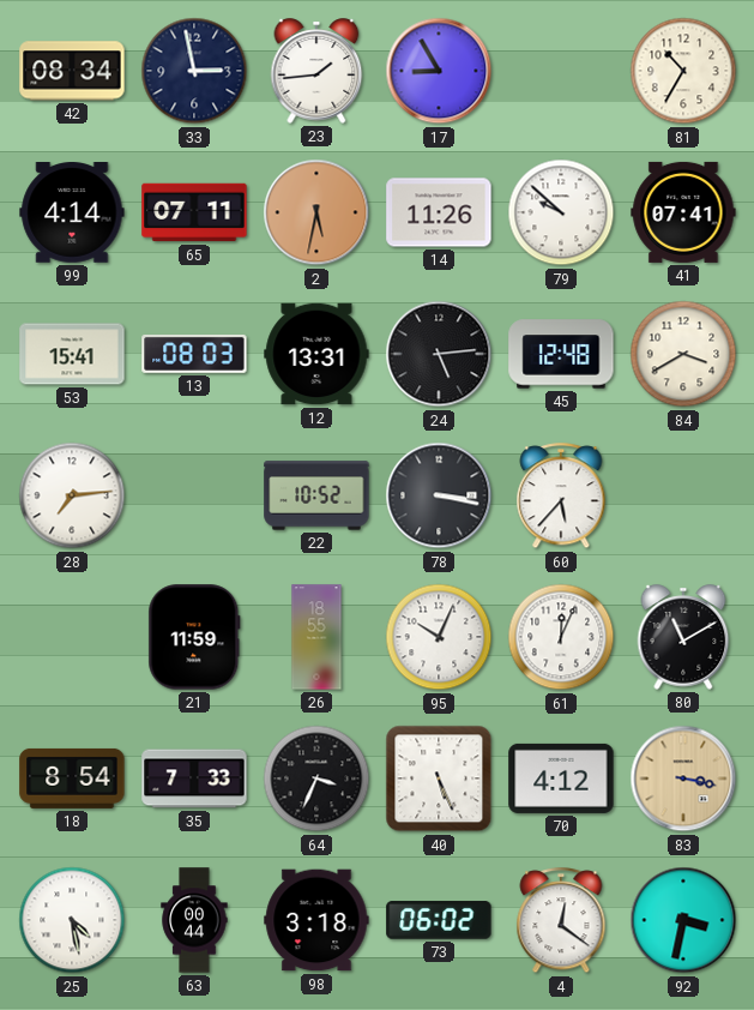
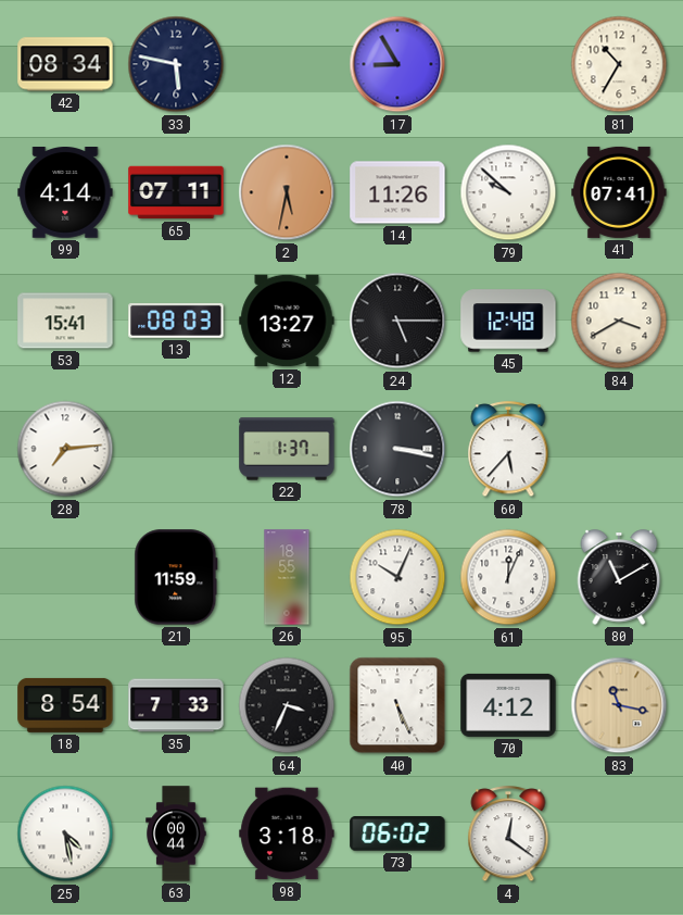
33: 2:58 -> 5:47 (176, 64)
23: 1:44 -> none (316, 71)
12: 13:31 -> 13:27 (287, 321)
24: 5:14 -> 5:15 (397, 321)
22: 10:52 -> 1:37 (287, 449)
83: 3:17 -> 11:17 (619, 705)
92: 3:32 -> none (683, 920)
